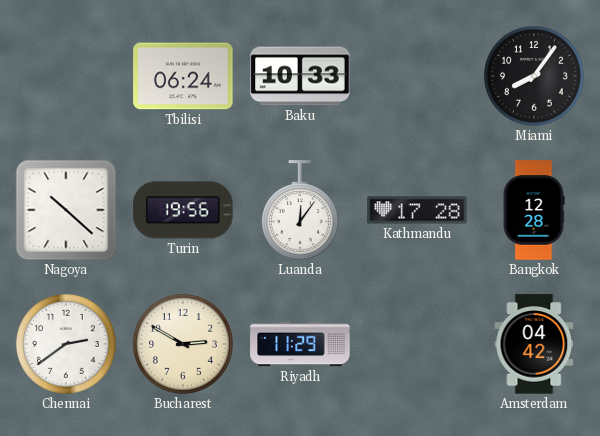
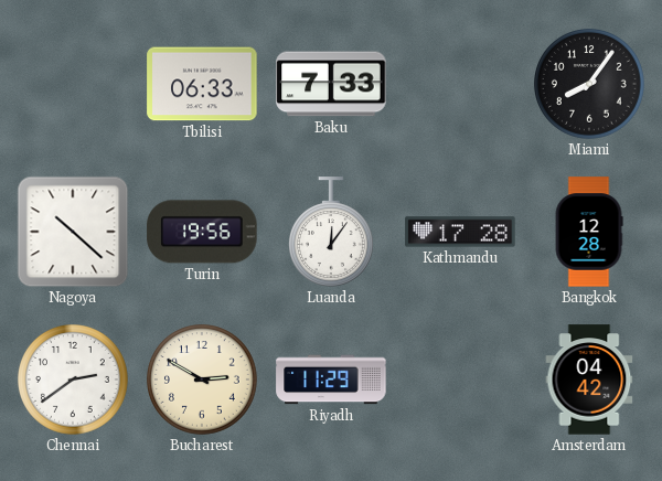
Tbilisi: 06:24 -> 06:33 (202, 84)
Baku: 10:33 -> 7:33 (331, 84)
